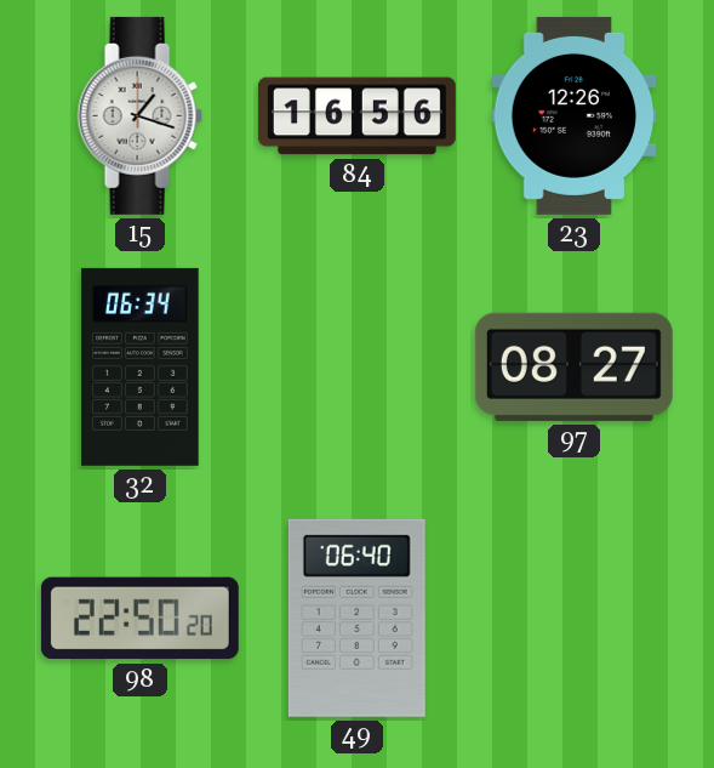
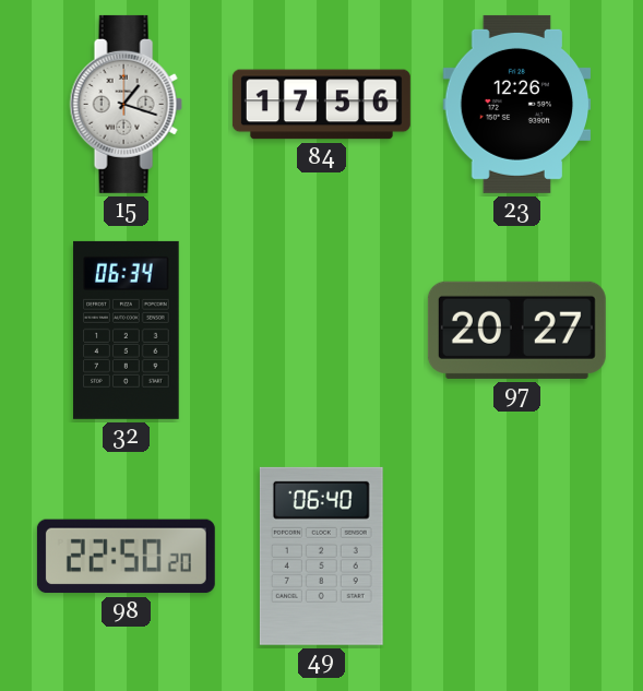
84: 16:56 -> 17:56 (321, 105)
97: 08:27 -> 20:27 (516, 330)
